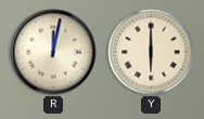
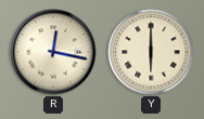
R: 12:02 -> 12:17 (53, 52)
